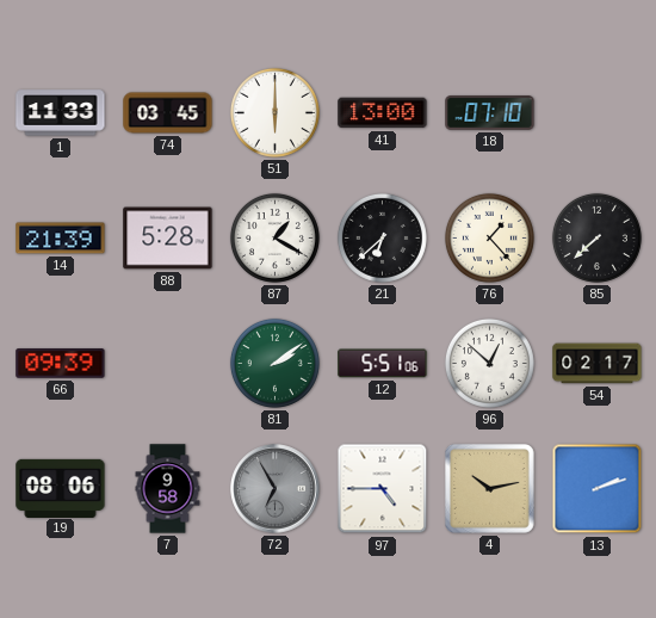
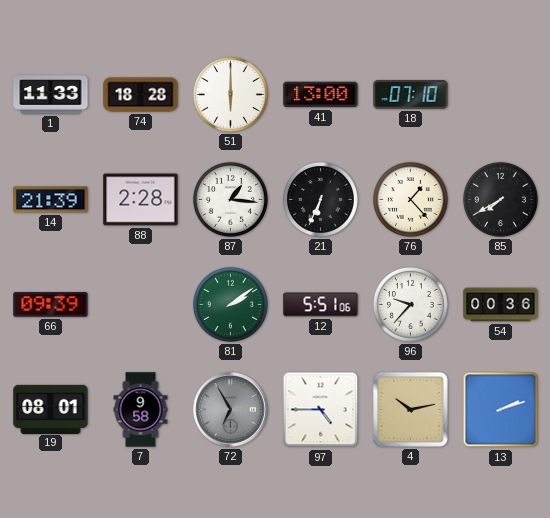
74: 03:45 -> 18:28 (141, 95)
88: 5:28 -> 2:28 (141, 200)
87: 1:20 -> 1:16 (230, 199)
21: 6:38 -> 6:34 (320, 199)
85: 7:38 -> 7:40 (500, 199)
96: 12:52 -> 9:37 (410, 304)
54: 02:17 -> 00:36 (501, 305)
19: 08:06 -> 08:01 (51, 409)
